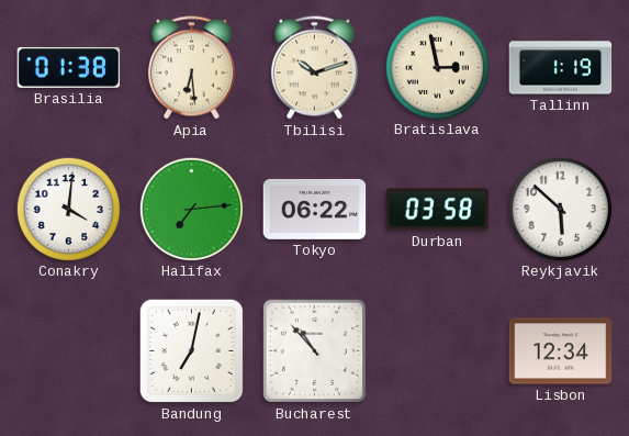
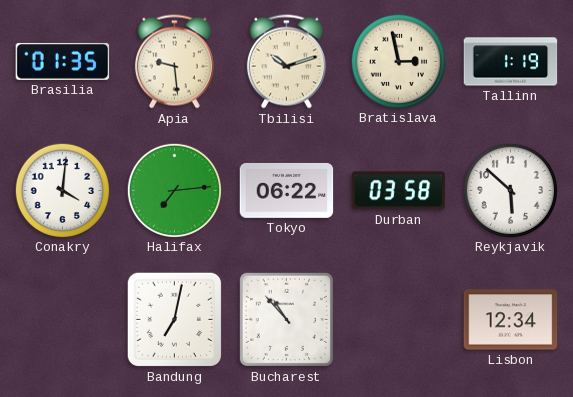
Brasilia: 01:38 -> 01:35 (63, 61)
Apia: 6:29 -> 9:29 (174, 62)
